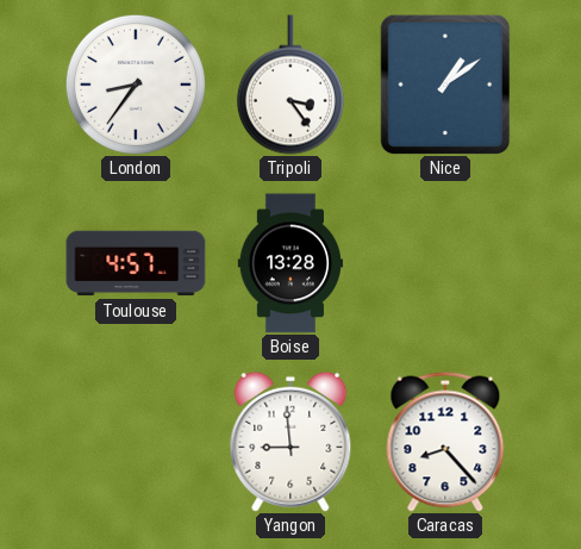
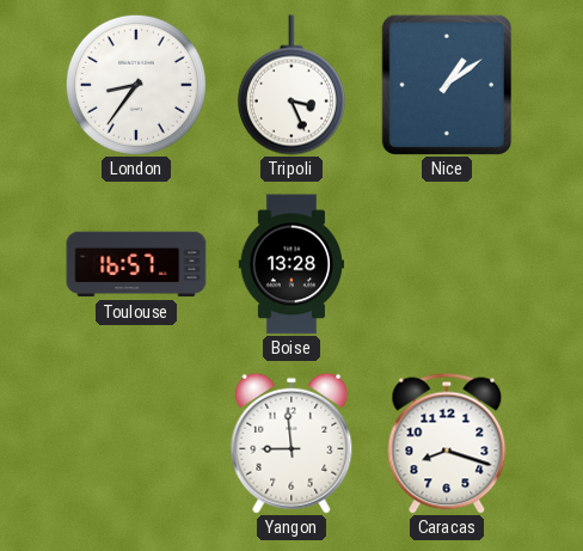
Tripoli: 3:24 -> 3:26 (291, 85)
Toulouse: 4:57 -> 16:57 (136, 264)
Caracas: 8:23 -> 8:18 (447, 443)
